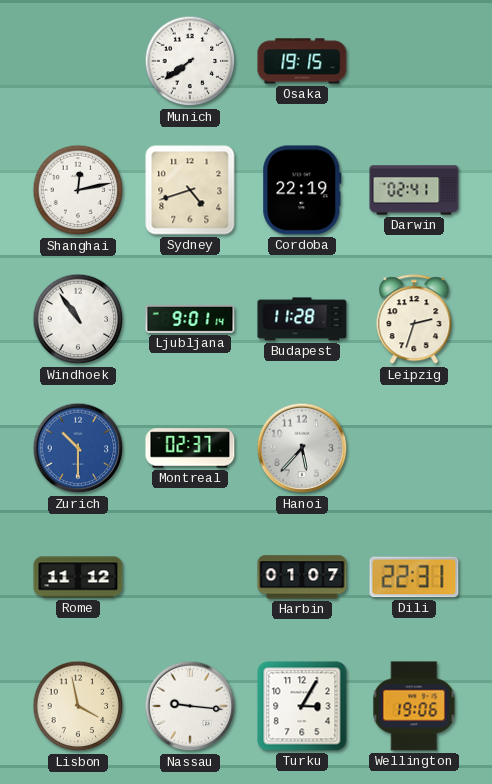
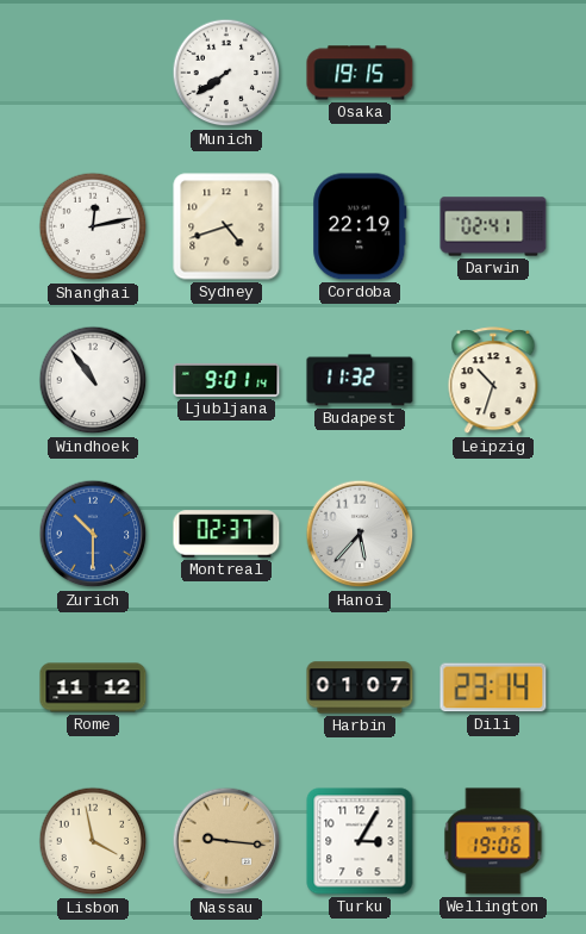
Budapest: 11:28 -> 11:32 (360, 380)
Leipzig: 2:33 -> 10:33 (493, 381)
Dili: 22:31 -> 23:14 (493, 687)
Nassau dial: white -> champagne (226, 841)
